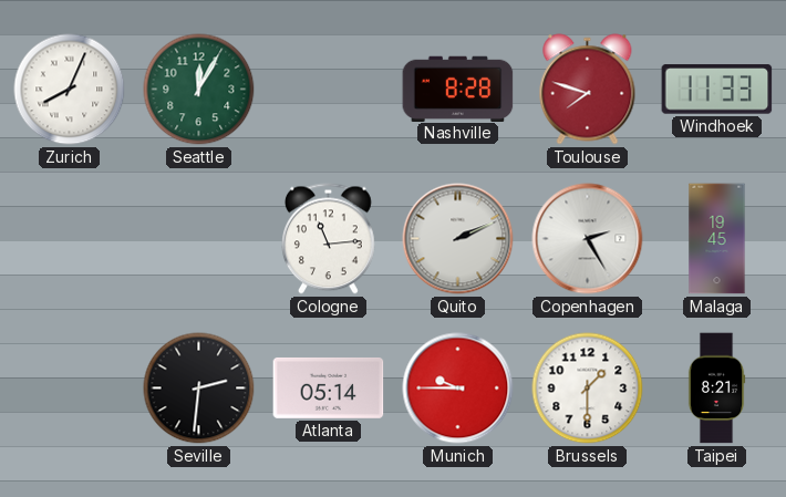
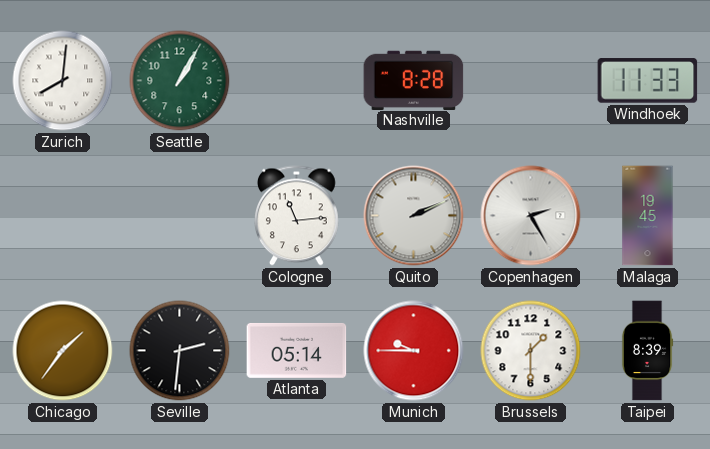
Zurich: 8:04 -> 8:01 (63, 81)
Seattle: 12:05 -> 1:05 (180, 81)
Toulouse: 7:48 -> none (588, 90)
Chicago: none -> 1:36 (63, 351)
Taipei: 8:21 -> 8:39 (647, 351)
